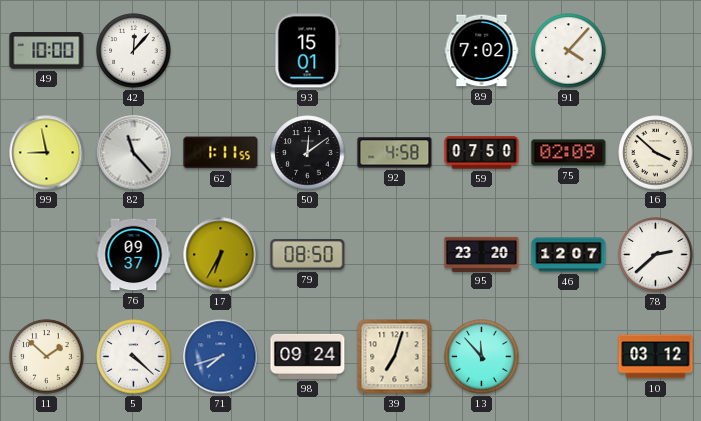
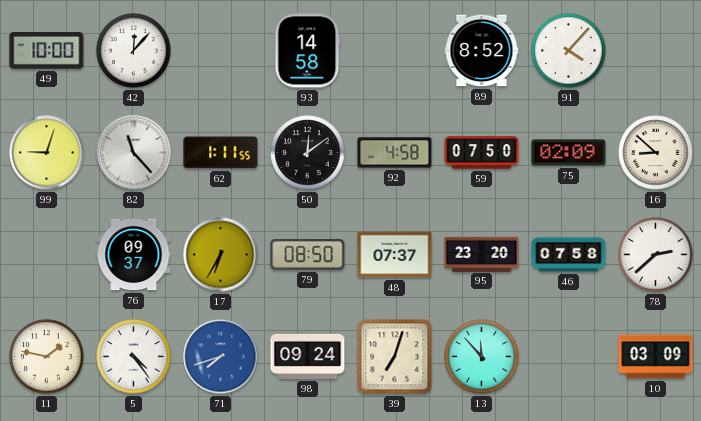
93: 15:01 -> 14:58 (308, 51)
89: 7:02 -> 8:52 (482, 51)
99: 8:58 -> 9:03 (47, 153)
16: 3:52 -> 8:52 (656, 153)
48: none -> 07:37 (395, 255)
46: 12:07 -> 07:58 (569, 255)
11: 1:52 -> 1:47 (47, 357)
5: 4:22 -> 4:24 (134, 357)
10: 03:12 -> 03:09 (656, 357)
